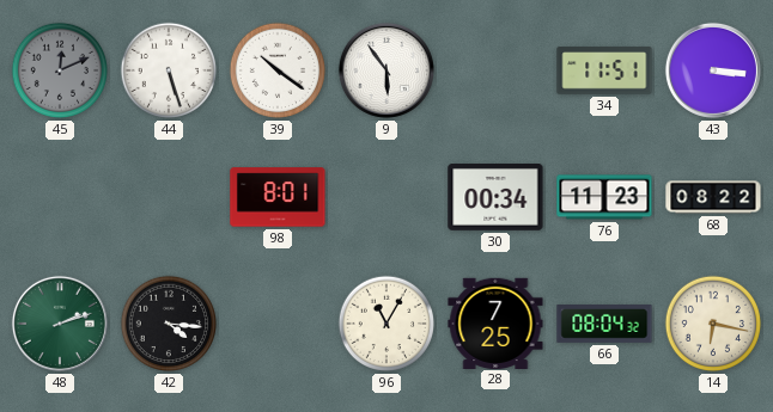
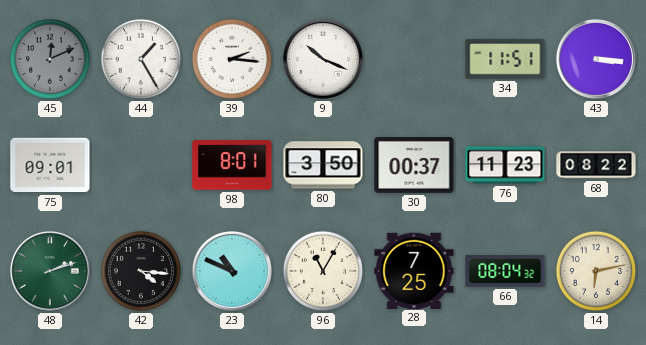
44: 5:27 -> 1:25 (141, 59)
39: 10:21 -> 2:16 (232, 59)
9: 5:54 -> 10:19 (323, 59)
75: none -> 09:01 (50, 165)
80: none -> 3:50 (323, 165)
30: 00:34 -> 00:37 (414, 166)
23: none -> 10:49 (232, 271)
14: 6:17 -> 6:13 (596, 271)
